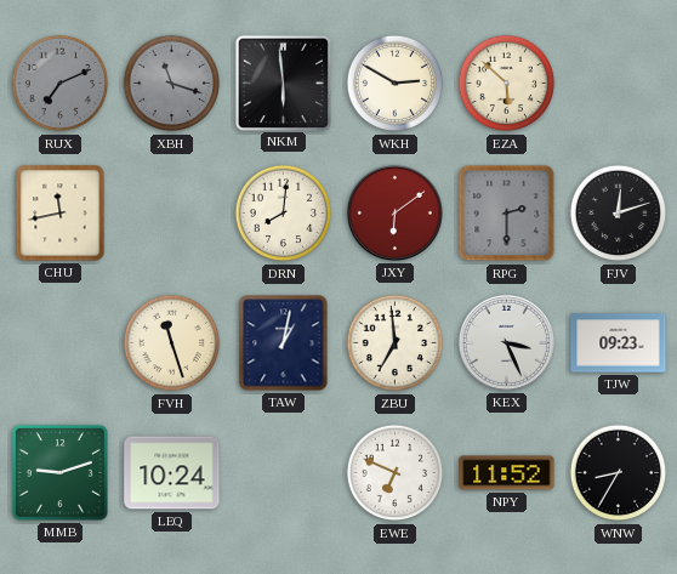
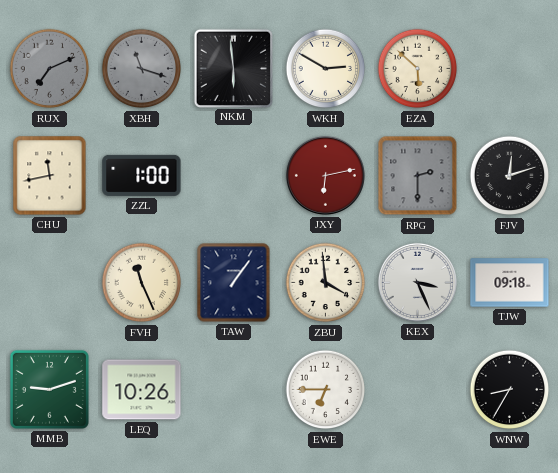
ZZL: none -> 1:00 (142, 175)
DRN: 8:01 -> none (284, 214)
JXY: 6:09 -> 6:13 (325, 175)
FVH: 11:27 -> 11:26 (142, 283)
TAW: 1:02 -> 1:06 (234, 283)
ZBU: 6:59 -> 3:59 (326, 283)
TJW: 09:23 -> 09:18 (510, 283)
LEQ: 10:24 -> 10:26 (142, 390)
EWE: 6:49 -> 6:45 (326, 390)
NPY: 11:52 -> none (507, 473)
